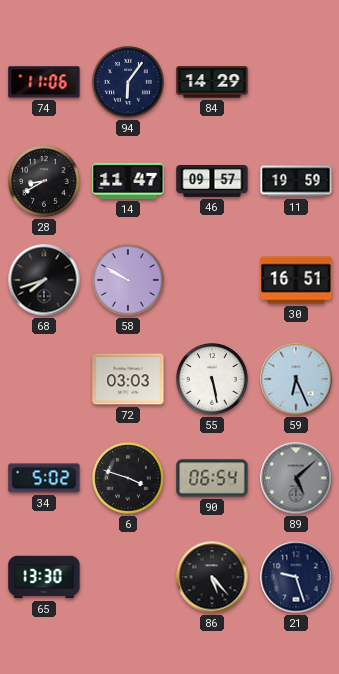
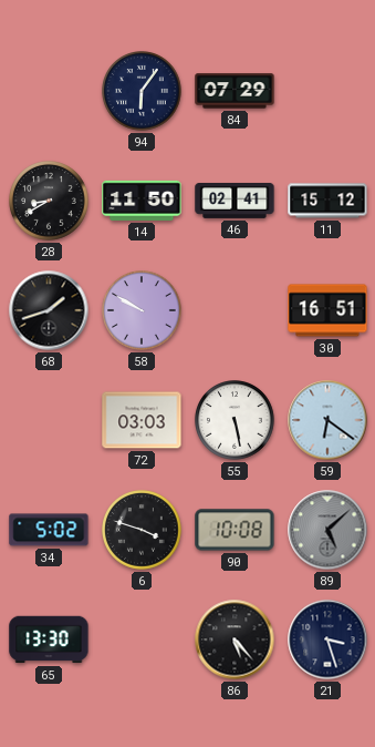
74: 11:06 -> none (44, 82)
84: 14:29 -> 07:29 (235, 91)
14: 11:47 -> 11:50 (142, 201)
46: 09:57 -> 02:41 (235, 202)
11: 19:59 -> 15:12 (327, 201)
68: 7:42 -> 1:42 (49, 310)
59: 6:26 -> 6:21 (327, 420)
90: 06:54 -> 10:08 (235, 530)
21: 9:27 -> 3:27 (327, 639)
